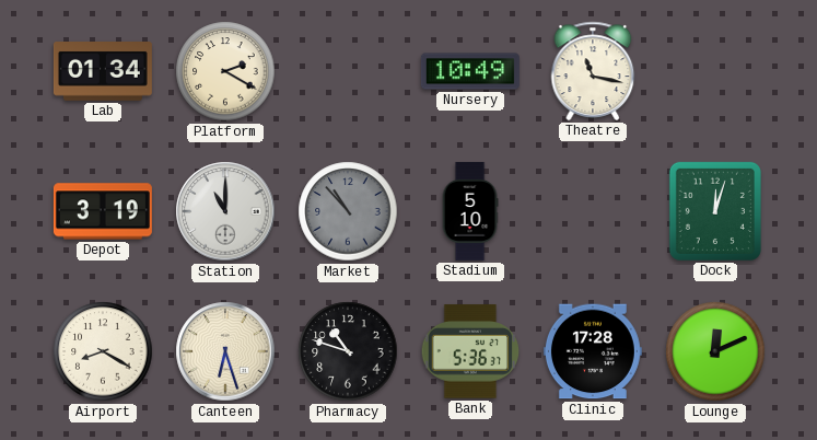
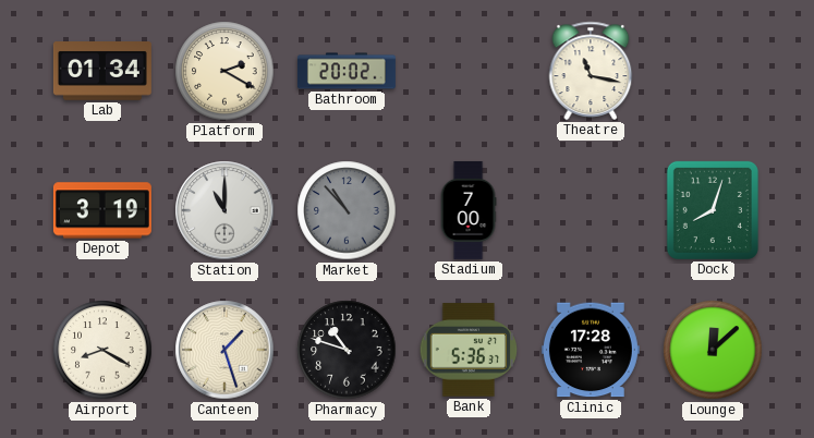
Bathroom: none -> 20:02 (347, 71)
Nursery: 10:49 -> none (470, 71)
Stadium: 5:10 -> 7:00 (469, 210)
Dock: 12:03 -> 8:03 (713, 210)
Canteen: 6:27 -> 1:27 (224, 350)
Lounge: 12:11 -> 12:08 (713, 350)
